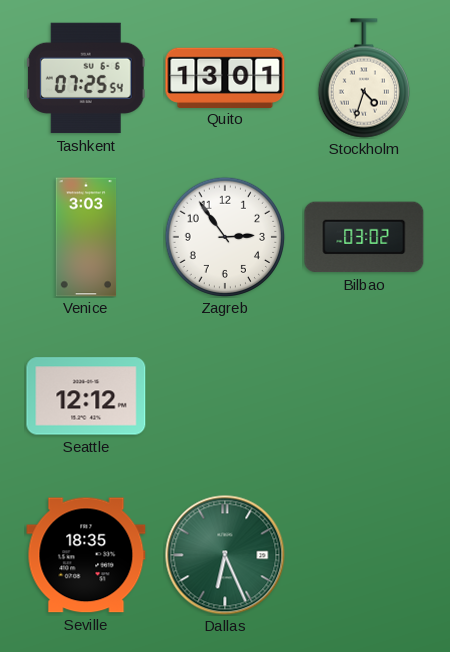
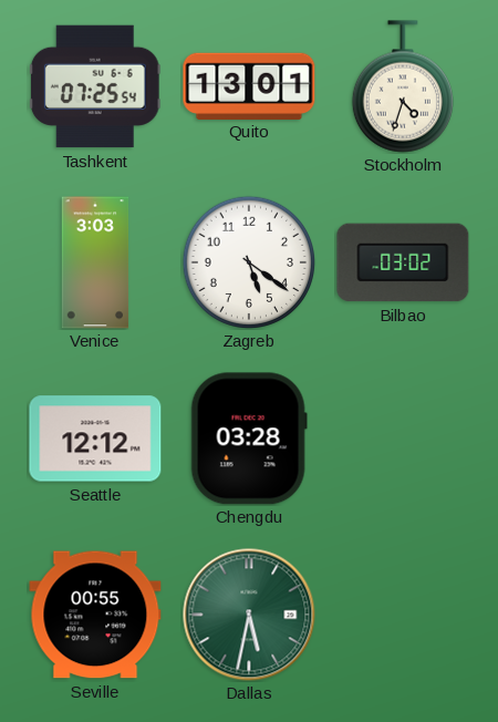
Zagreb: 2:54 -> 5:21 (249, 262)
Chengdu: none -> 03:28 (249, 439)
Seville: 18:35 -> 00:55 (95, 615)
Dallas: 6:26 -> 5:32 (249, 615)
